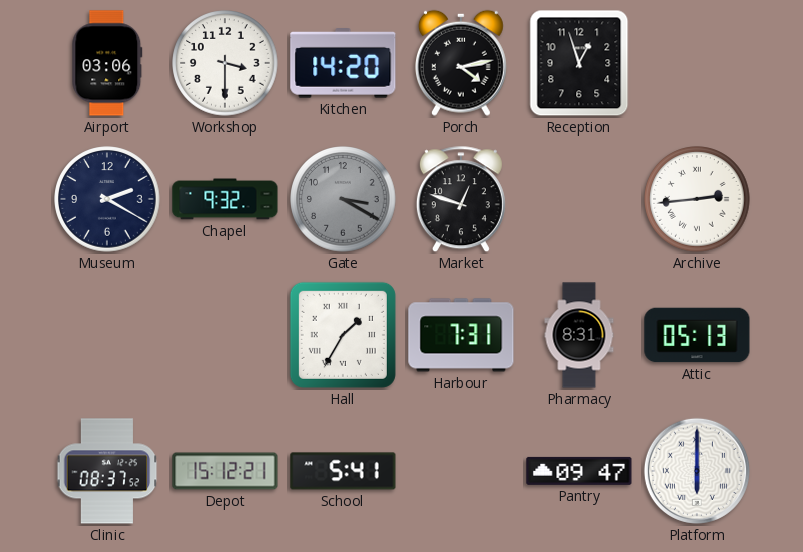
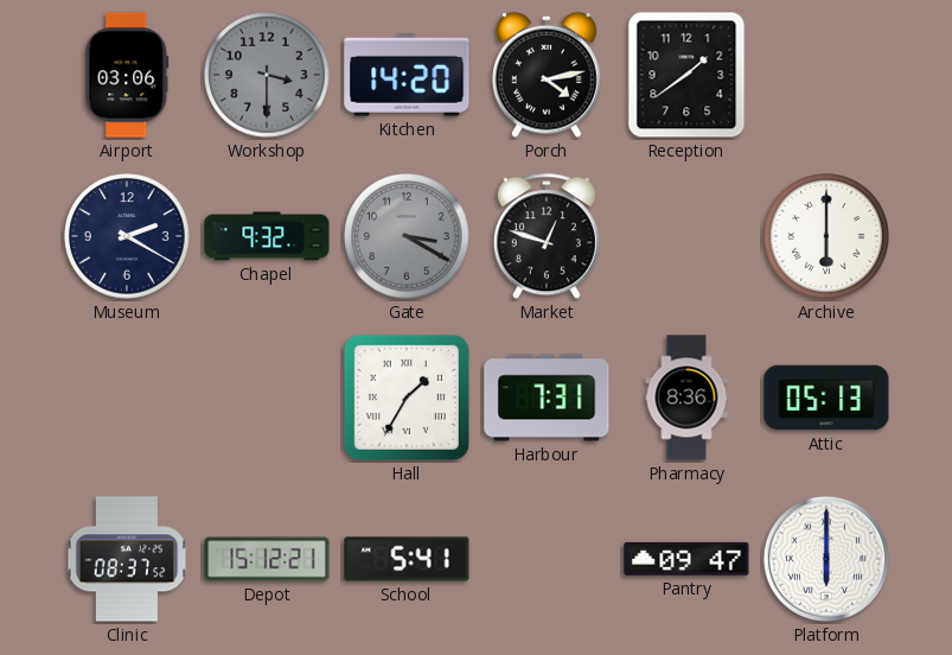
Workshop dial: white -> grey (267, 75)
Reception: 12:57 -> 1:39 (686, 75)
Archive: 2:44 -> 6:00 (826, 236)
Pharmacy: 8:31 -> 8:36 (686, 398)
